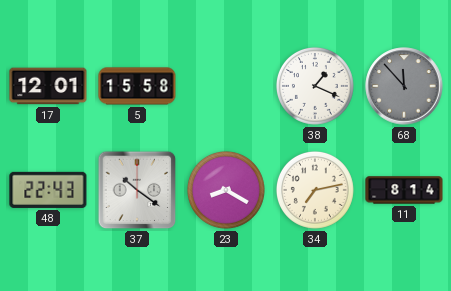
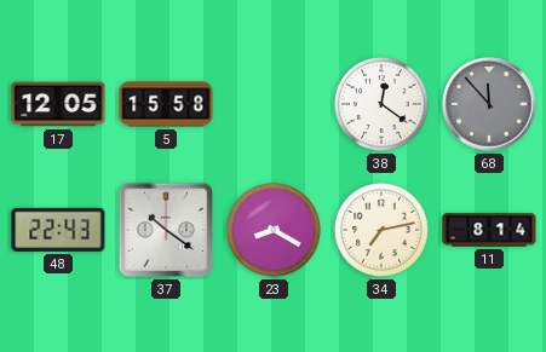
17: 12:01 -> 12:05 (58, 104)
38: 1:19 -> 12:21 (381, 104)
